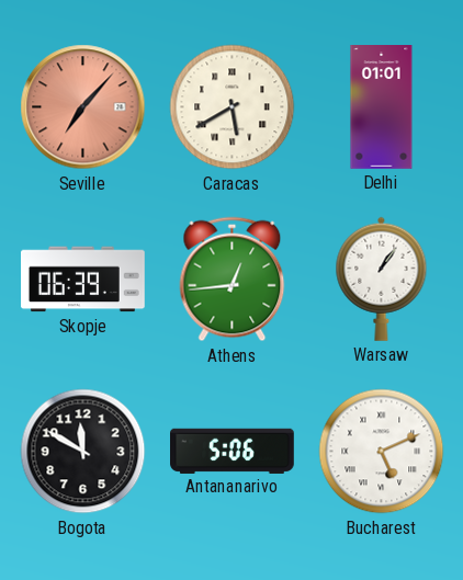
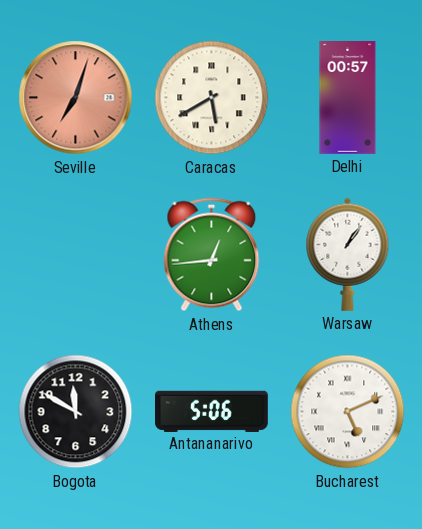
Seville: 7:07 -> 7:03 (76, 98)
Delhi: 01:01 -> 00:57 (348, 98)
Skopje: 06:39 -> none (83, 280)
